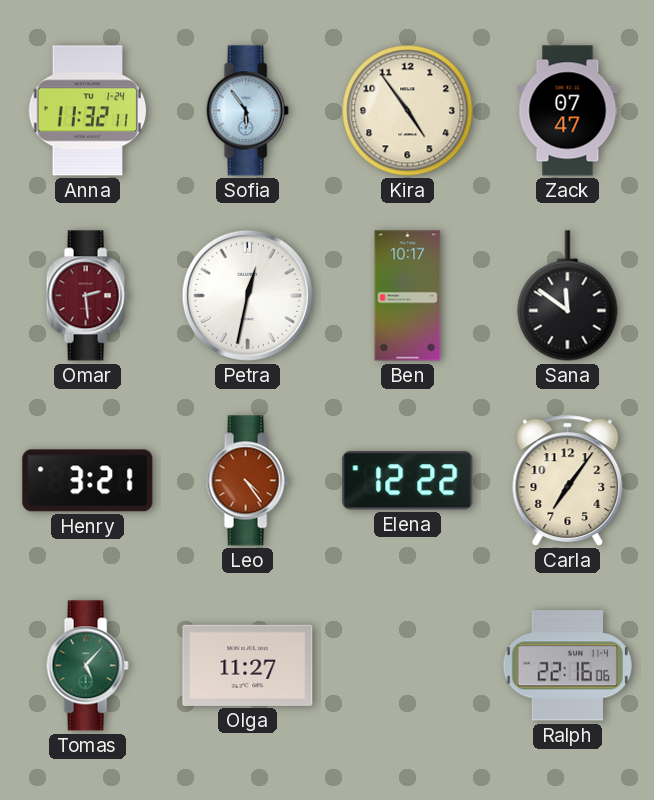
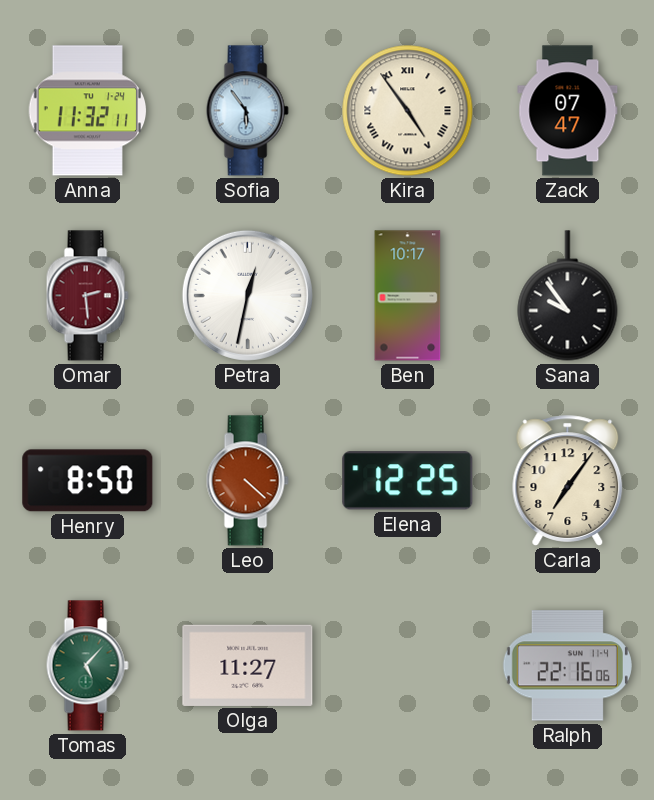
Kira numerals: Arabic -> Roman (408, 111)
Sana: 11:51 -> 9:54 (568, 296)
Henry: 3:21 -> 8:50 (88, 481)
Leo: 4:24 -> 4:22 (247, 481)
Elena: 12:22 -> 12:25 (408, 481)
